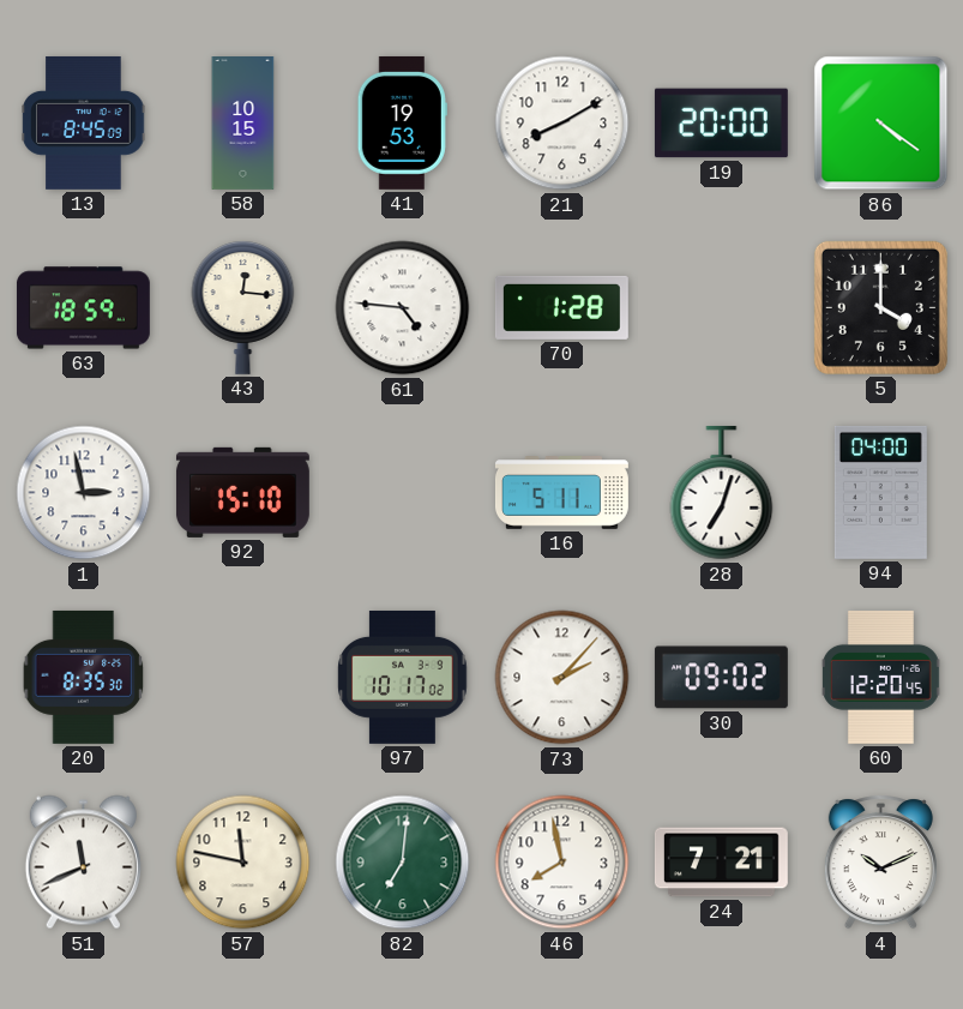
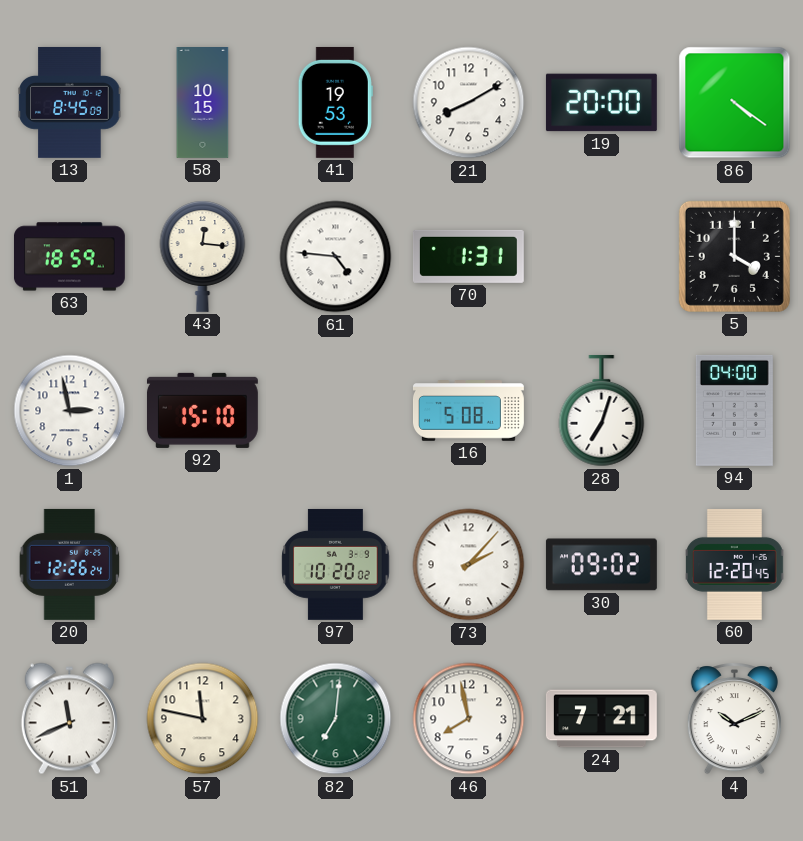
70: 1:28 -> 1:31 (468, 256)
16: 5:11 -> 5:08 (468, 411)
20: 8:35 -> 12:26 (70, 564)
97: 10:17 -> 10:20 (336, 564)
